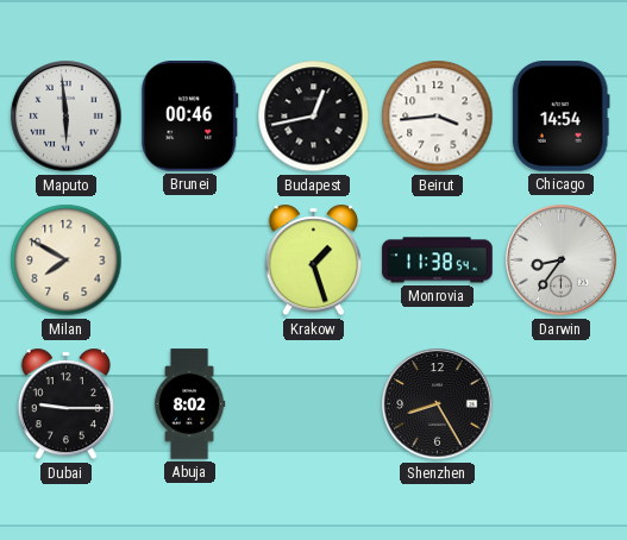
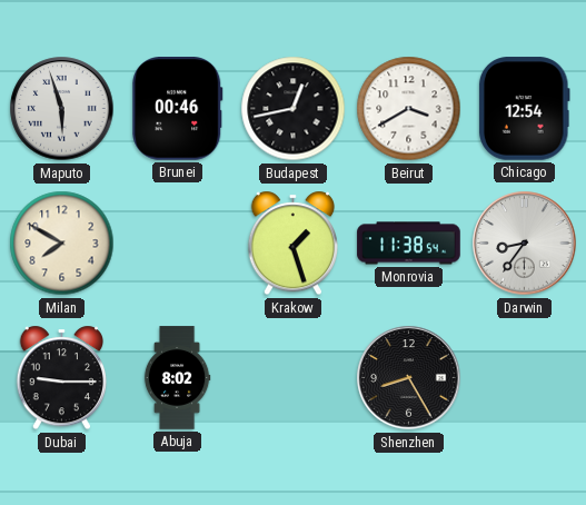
Maputo: 5:59 -> 5:57 (62, 109)
Beirut: 3:44 -> 3:40 (409, 109)
Chicago: 14:54 -> 12:54 (525, 109)
